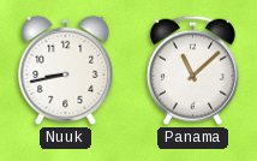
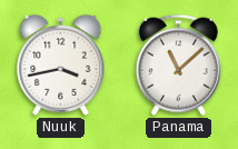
Nuuk: 8:43 -> 3:43 (61, 64)
